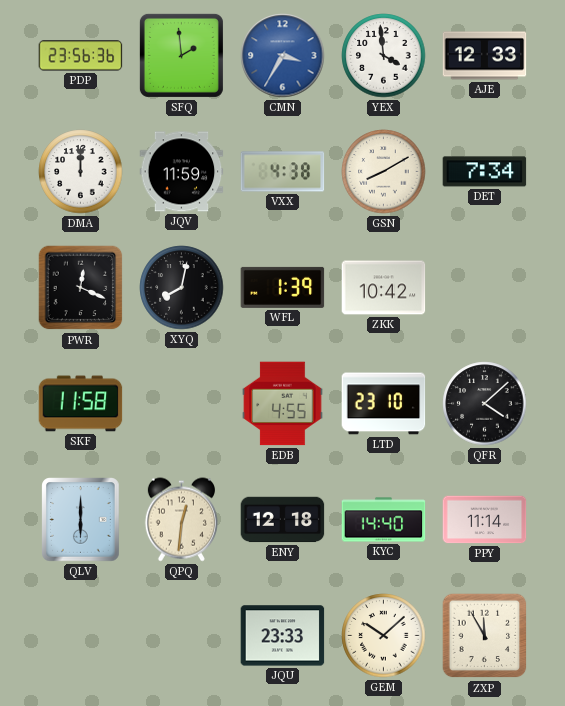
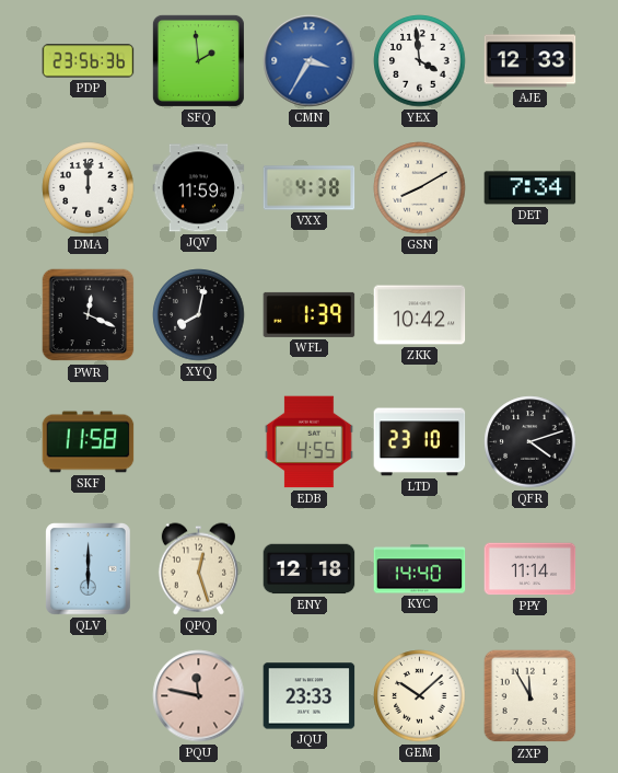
QFR: 4:08 -> 4:12 (530, 442)
QPQ: 12:31 -> 12:27 (198, 569)
PQU: none -> 11:47 (199, 696)
